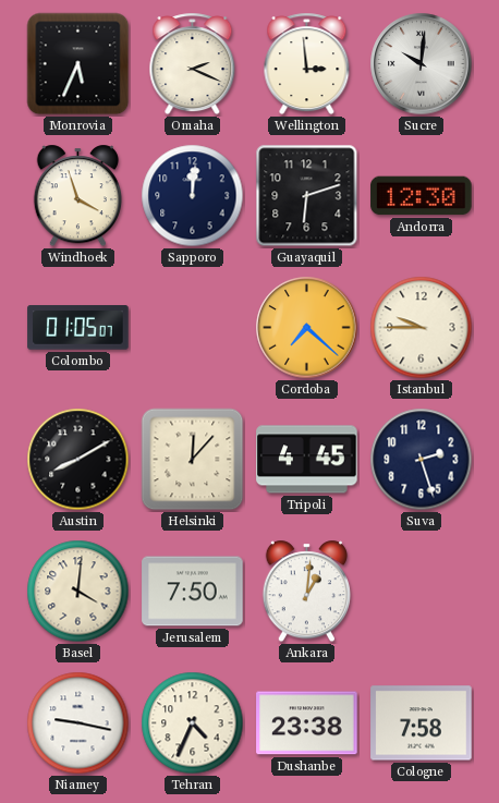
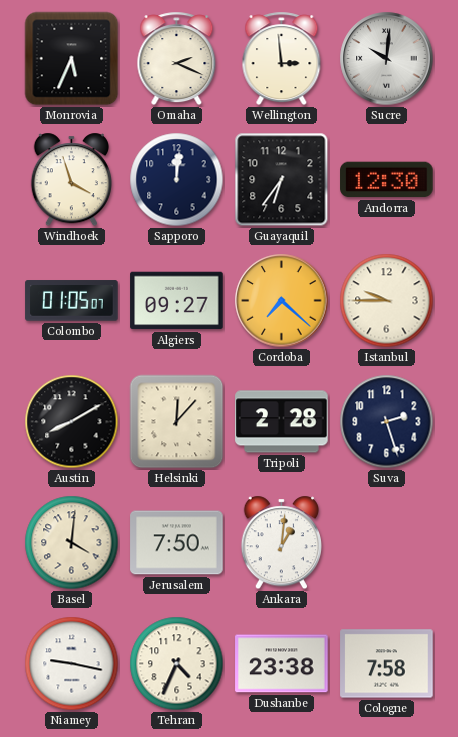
Guayaquil: 6:12 -> 6:36 (282, 180)
Algiers: none -> 09:27 (177, 301)
Tripoli: 4:45 -> 2:28 (282, 422)
